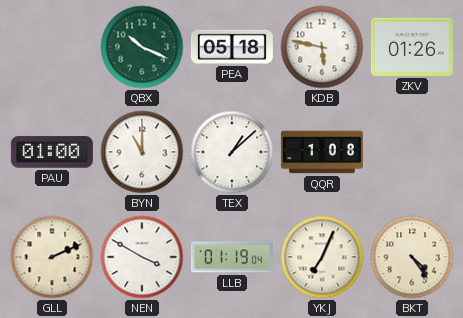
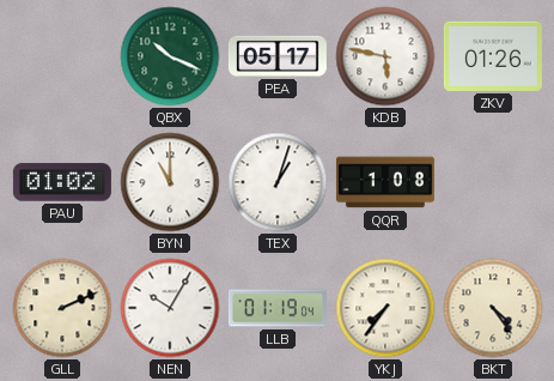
PEA: 05:18 -> 05:17 (278, 56)
PAU: 01:00 -> 01:02 (62, 182)
TEX: 1:08 -> 1:03 (278, 182)
NEN: 3:50 -> 10:05 (170, 308)
YKJ: 7:04 -> 7:36 (385, 308)
